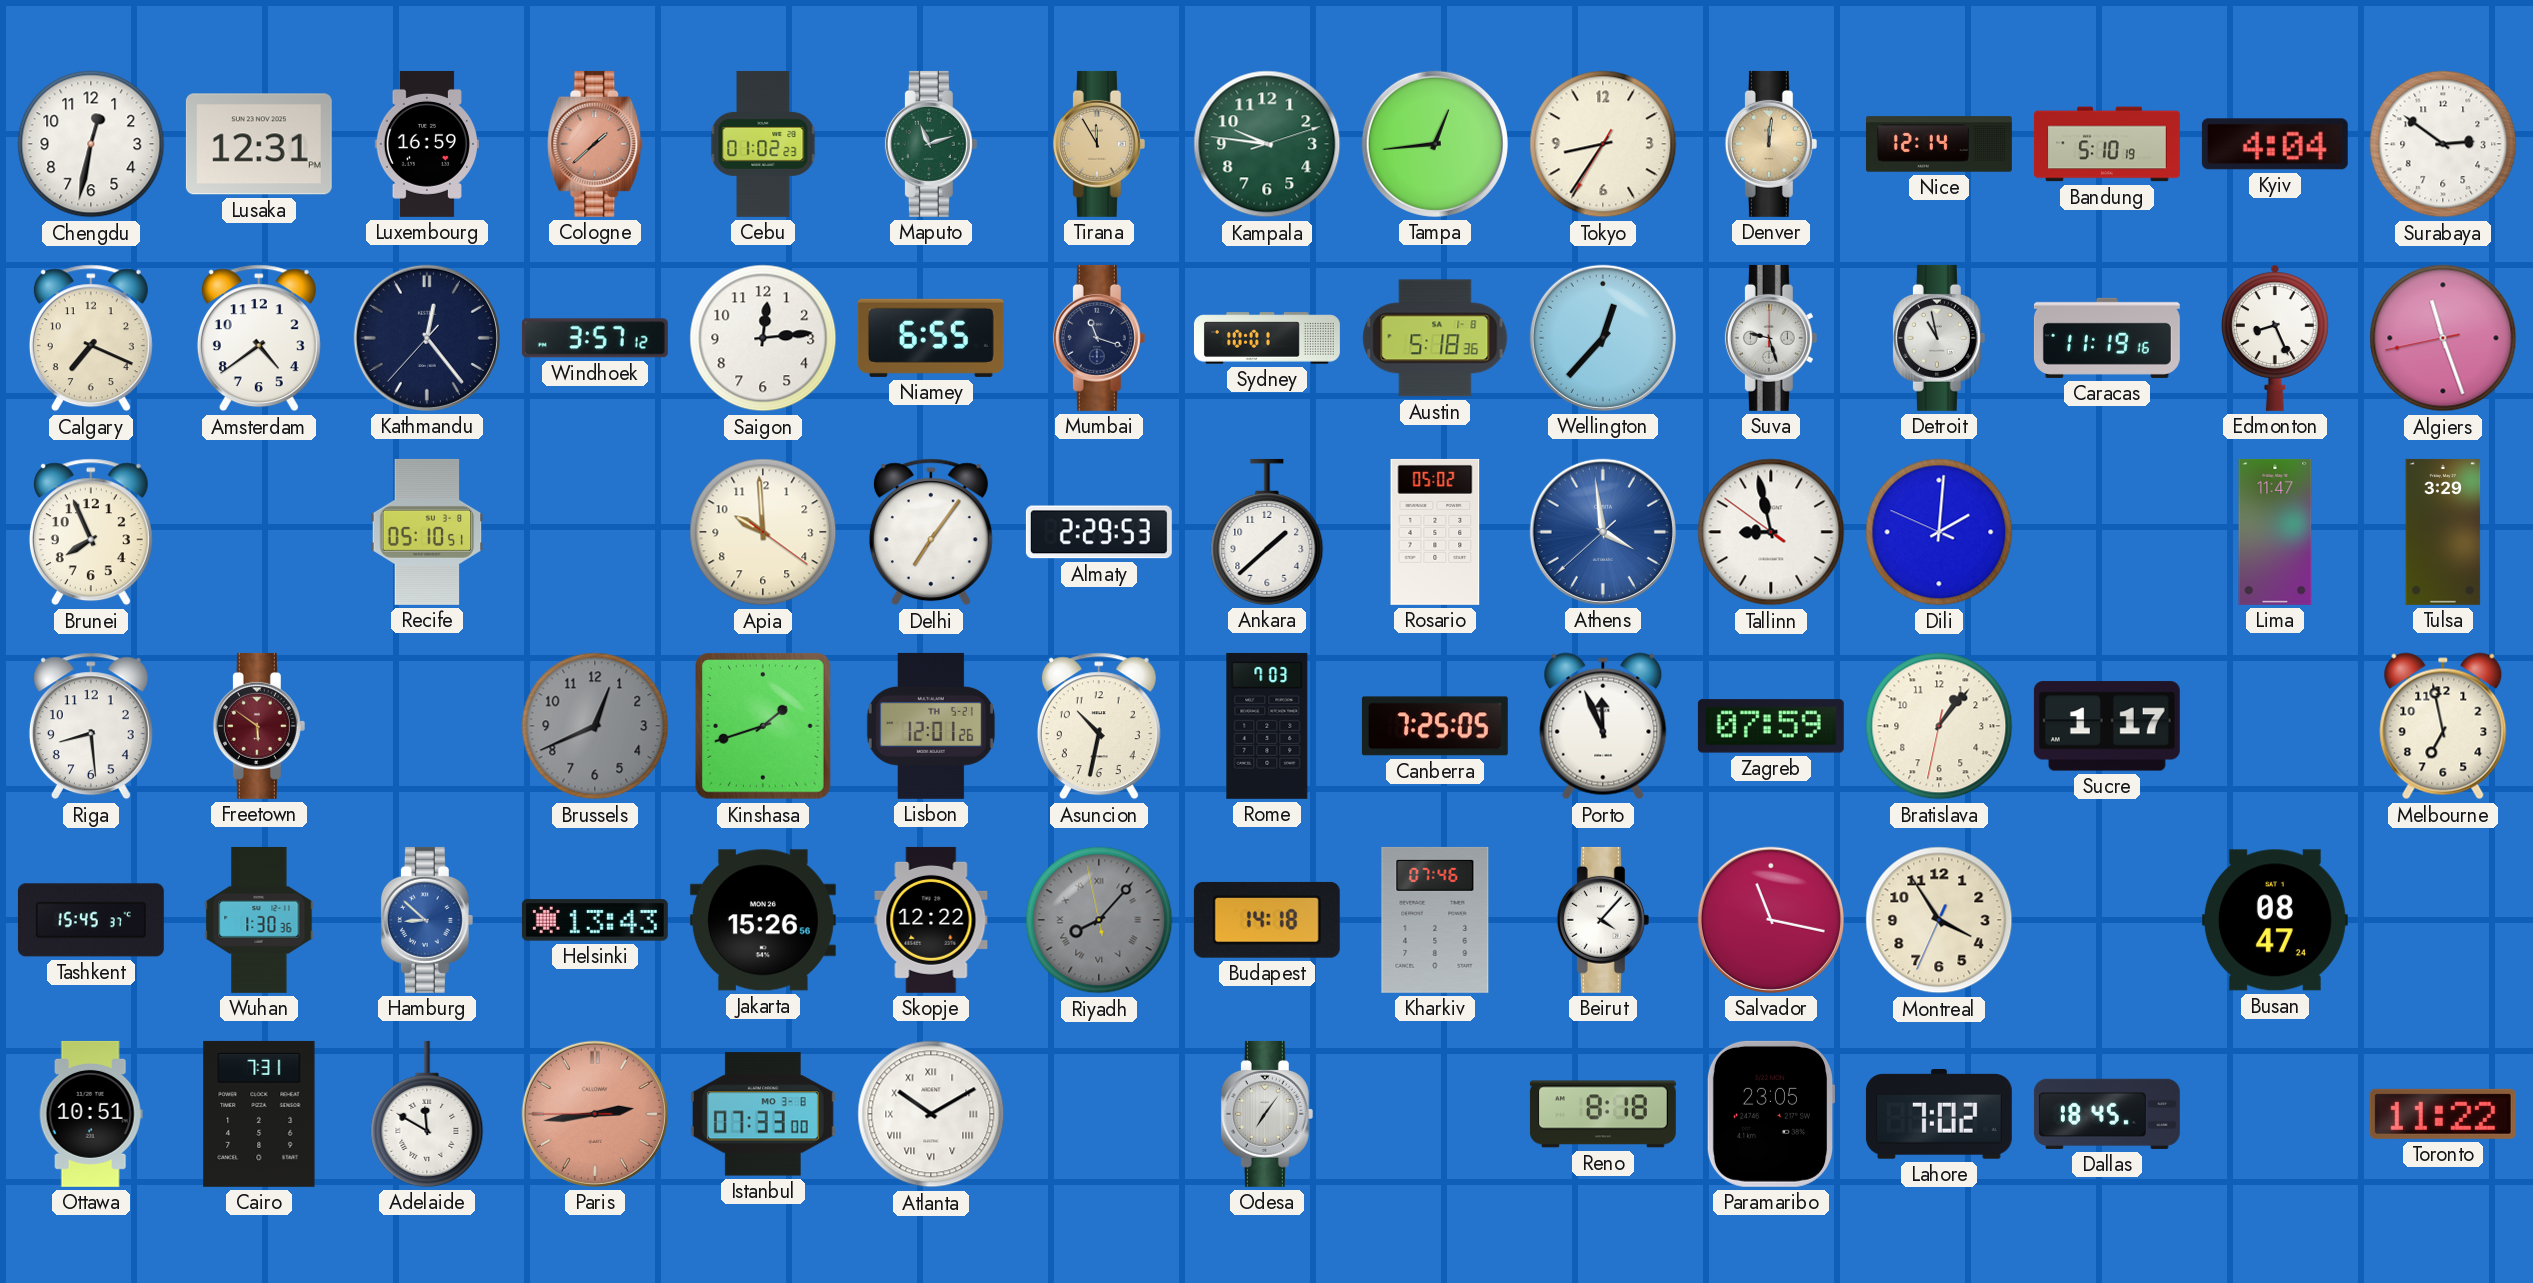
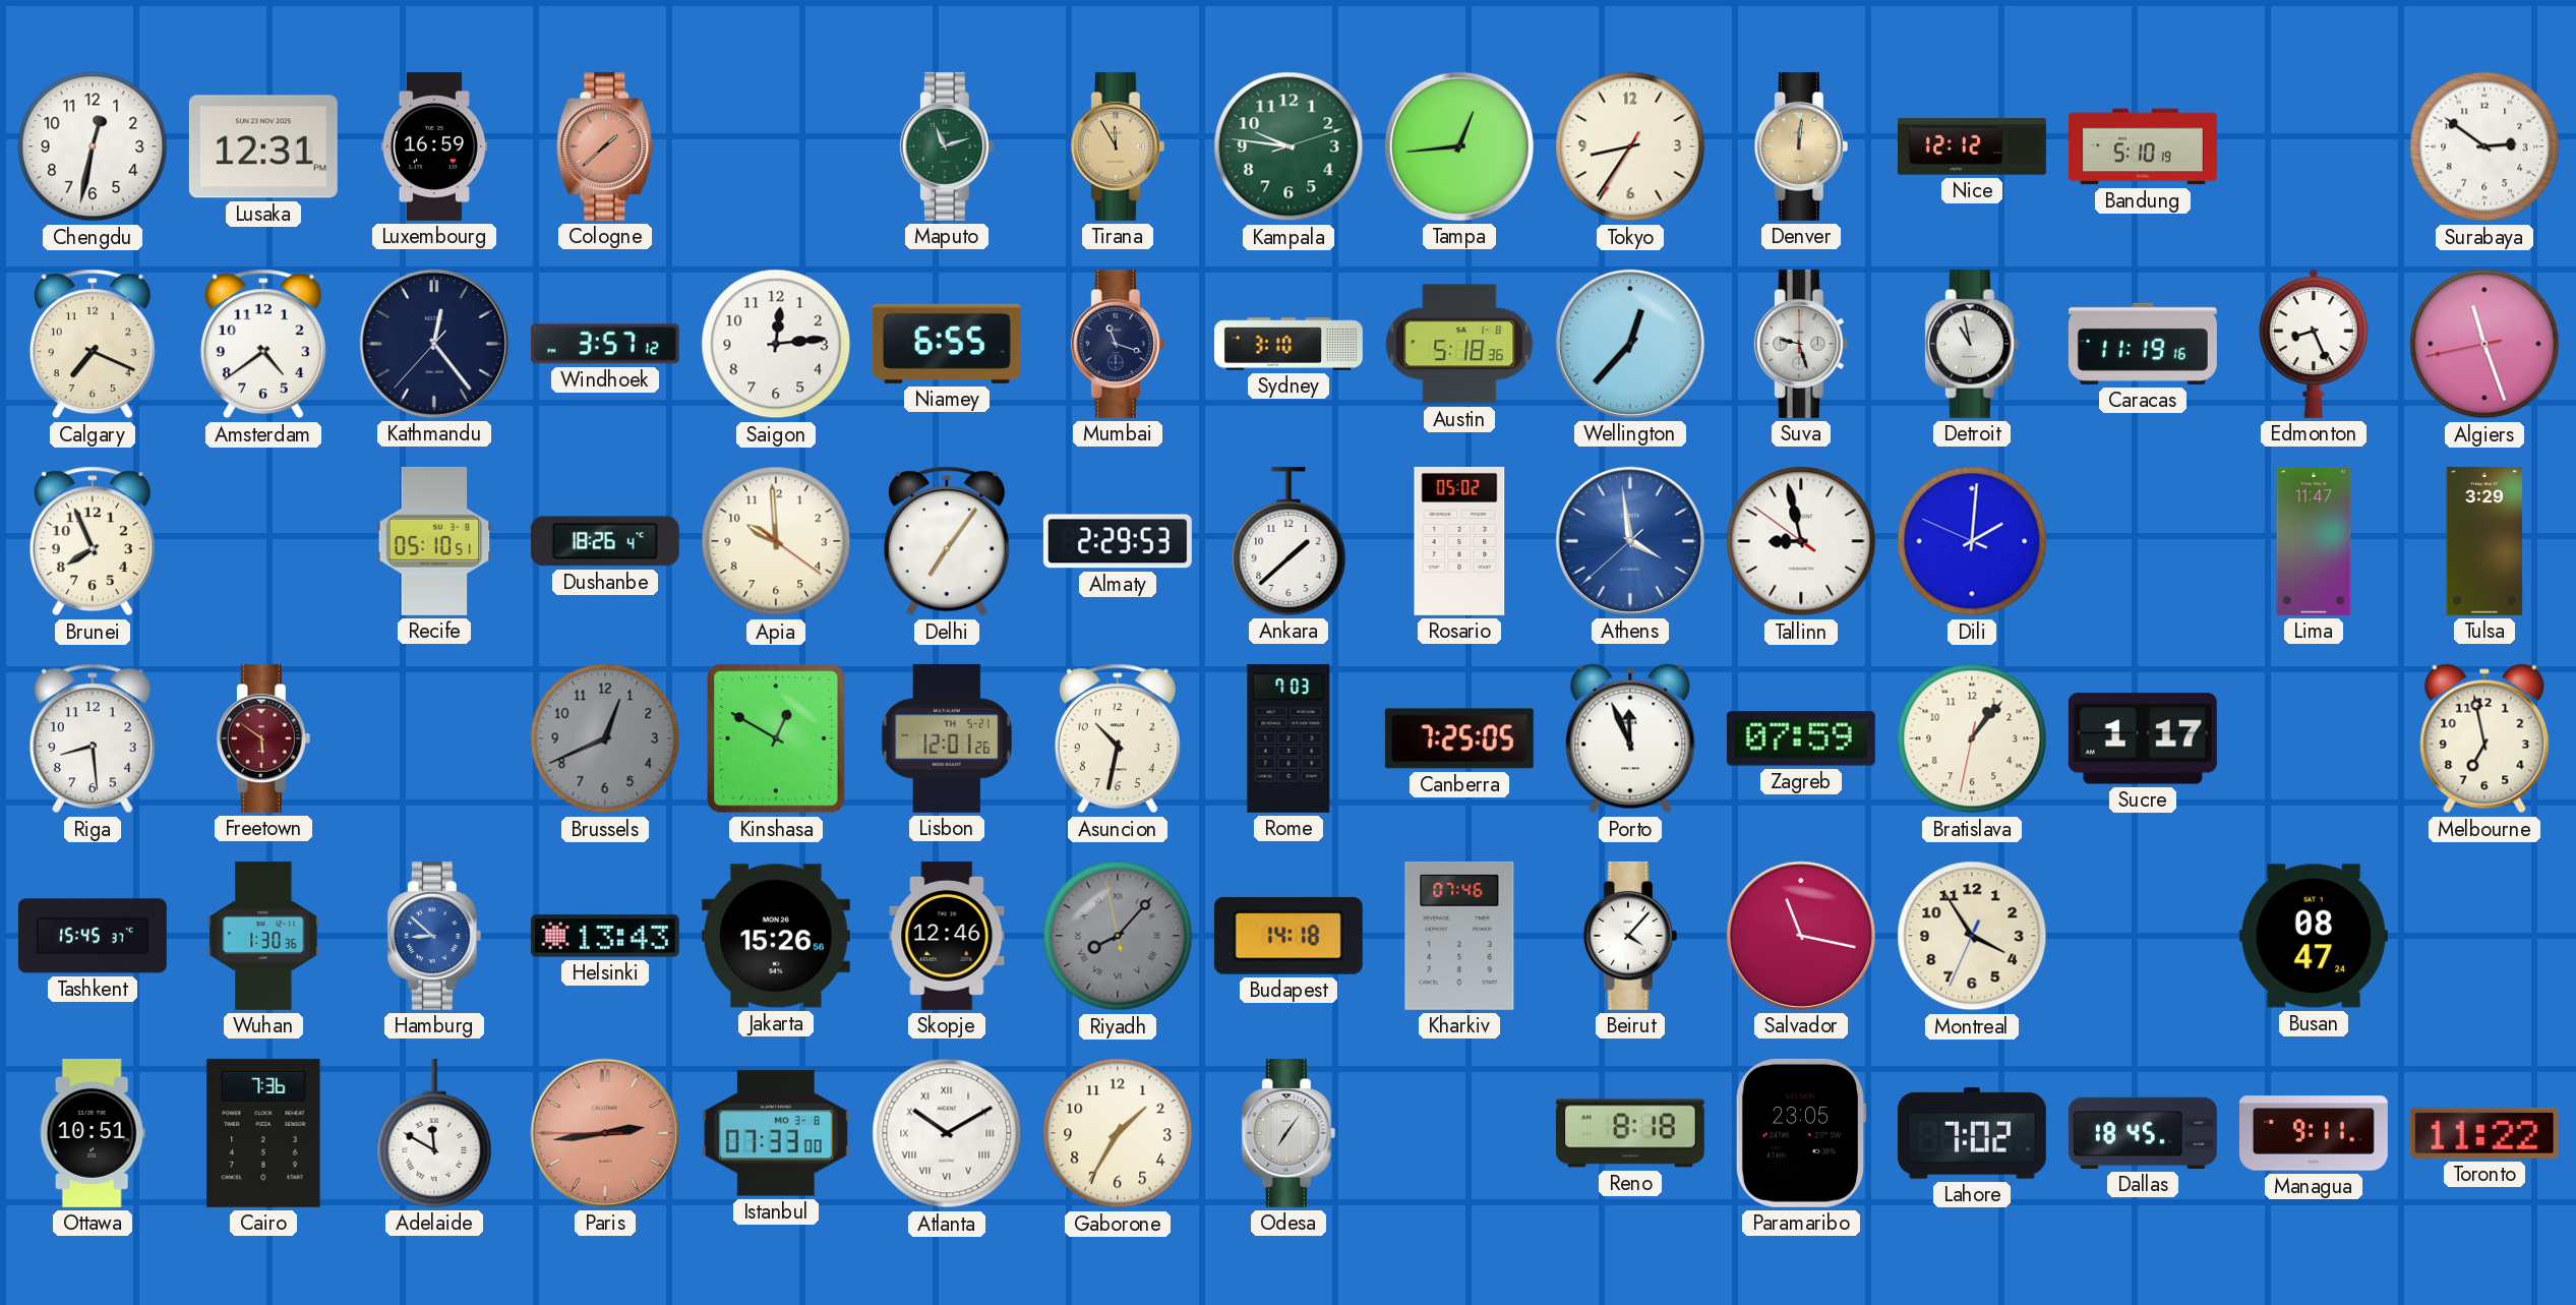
Cebu: 01:02 -> none (763, 144)
Nice: 12:14 -> 12:12 (1972, 146)
Kyiv: 4:04 -> none (2275, 144)
Sydney: 10:01 -> 3:10 (1289, 344)
Dushanbe: none -> 18:26 (605, 541)
Kinshasa: 1:42 -> 12:50 (777, 738)
Skopje: 12:22 -> 12:46 (947, 936)
Cairo: 7:31 -> 7:36 (263, 1133)
Gaborone: none -> 1:35 (1118, 1133)
Managua: none -> 9:11 (2314, 1133)
